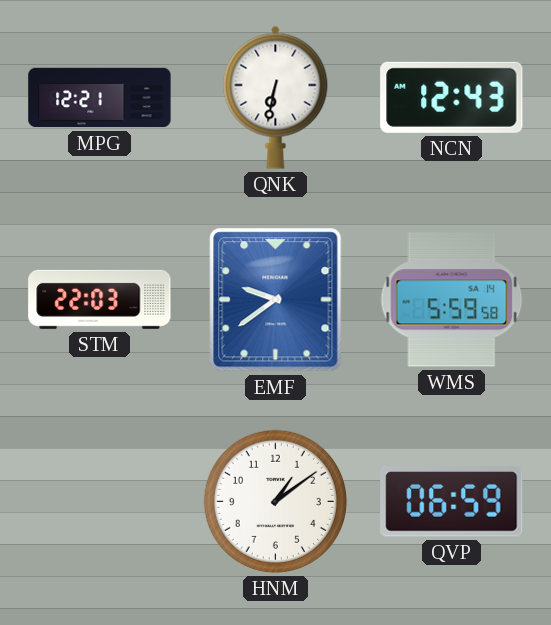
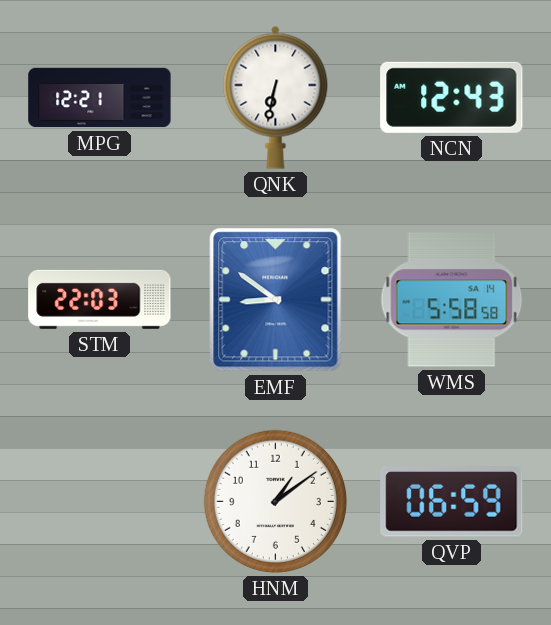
EMF: 9:39 -> 8:51 (276, 300)
WMS: 5:59 -> 5:58 (452, 300)
